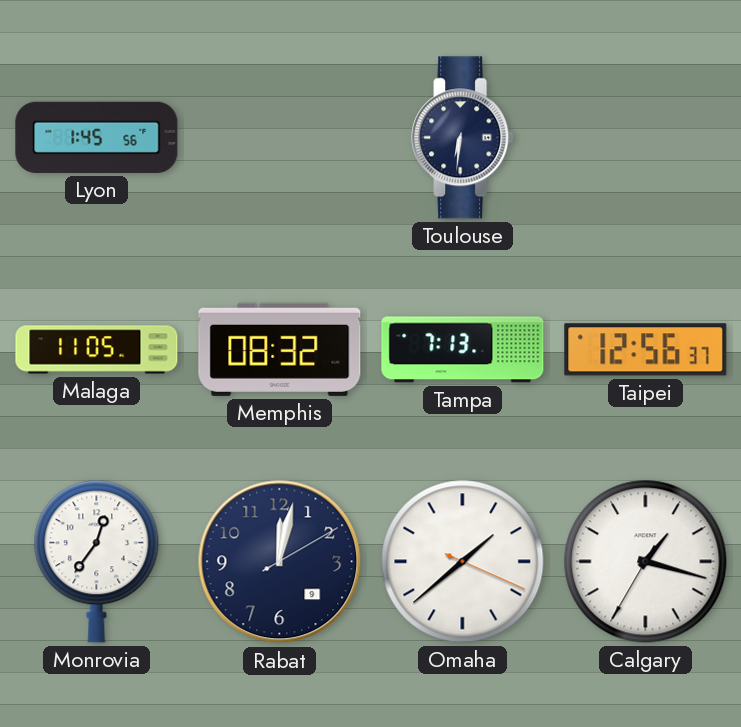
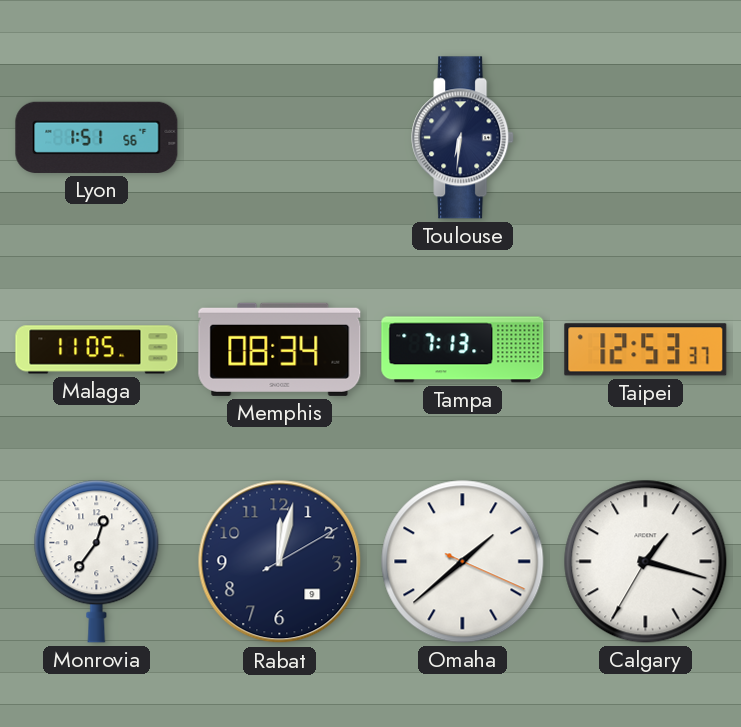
Lyon: 1:45 -> 1:51 (97, 137)
Memphis: 08:32 -> 08:34 (280, 349)
Taipei: 12:56 -> 12:53 (646, 350)
